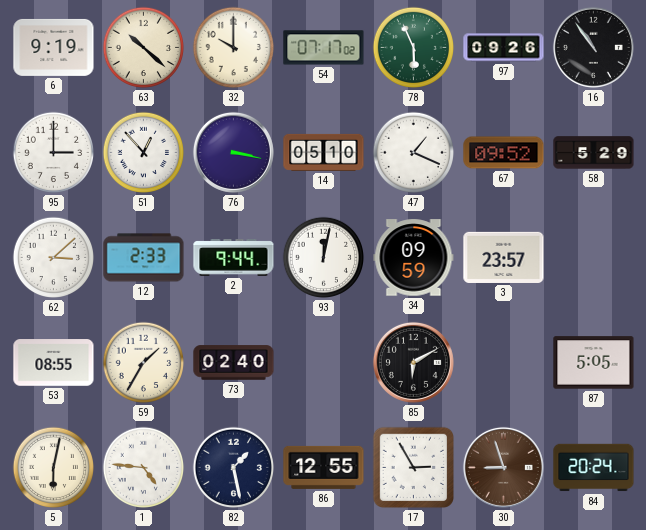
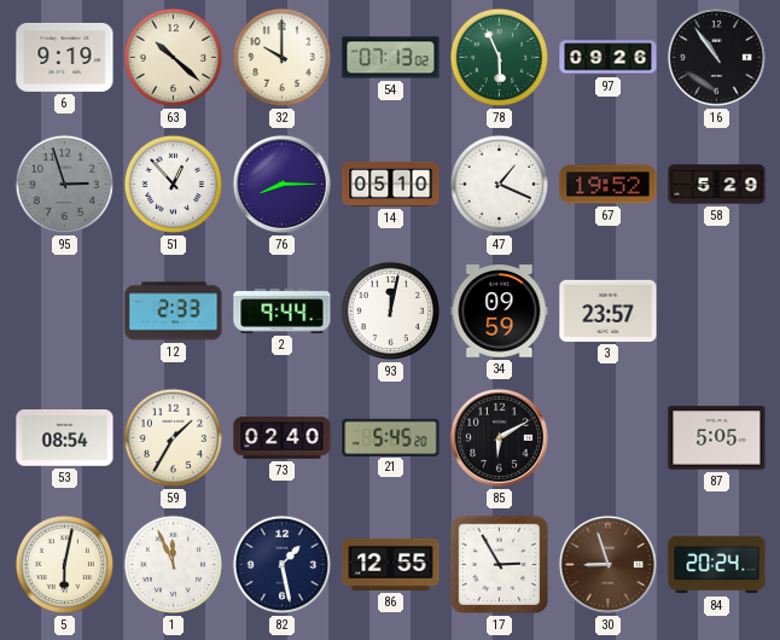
54: 07:17 -> 07:13 (391, 58)
95: 3:00 -> 2:57 (65, 185)
95 dial: white -> grey (65, 185)
76: 3:17 -> 8:15 (281, 184)
67: 09:52 -> 19:52 (609, 185)
62: 3:08 -> none (54, 258)
53: 08:55 -> 08:54 (65, 438)
21: none -> 5:45 (391, 437)
1: 4:46 -> 11:56 (174, 565)
